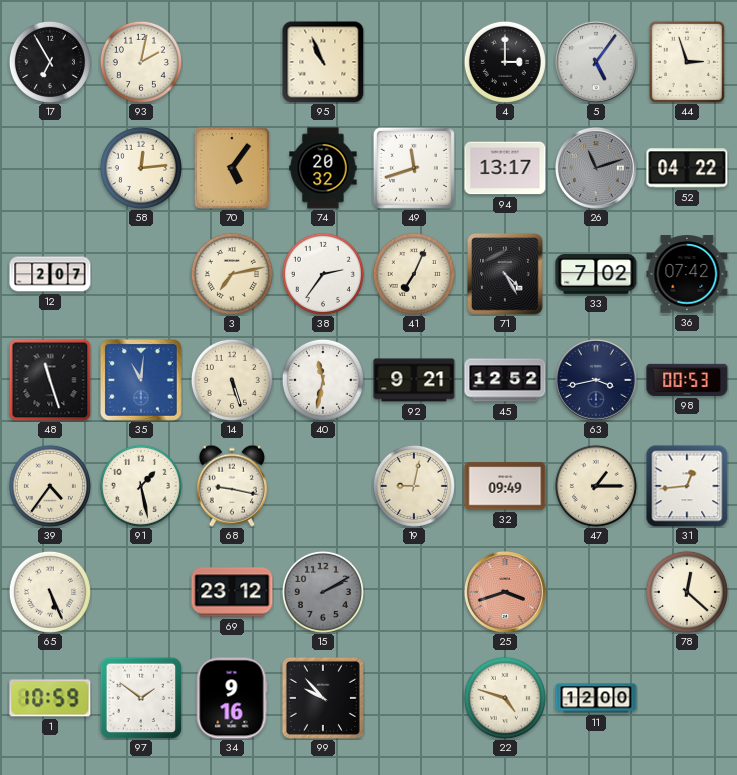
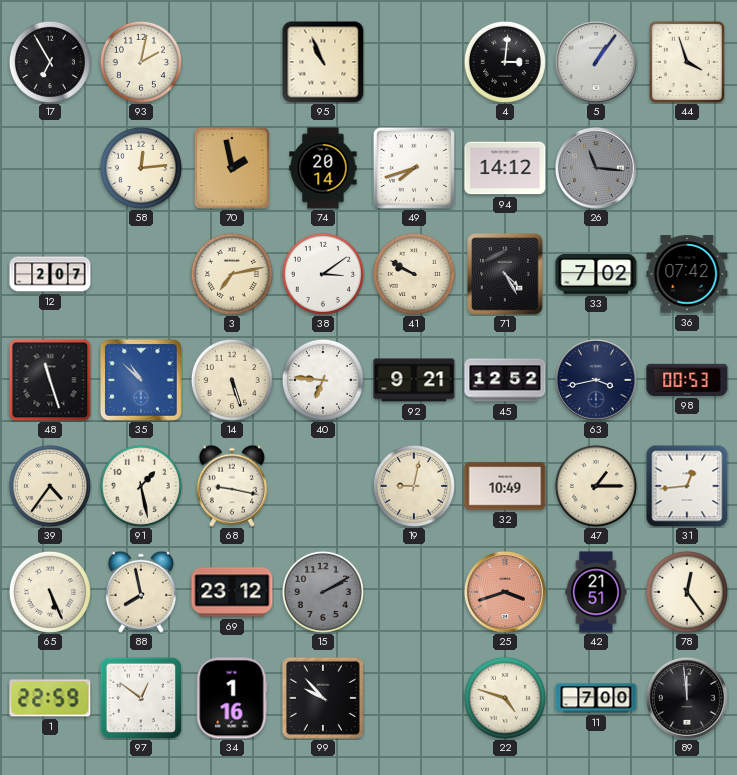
4: 3:00 -> 3:01 (505, 62)
5: 5:06 -> 1:06 (596, 62)
44: 2:57 -> 3:57 (687, 62)
70: 5:06 -> 1:58 (232, 168)
74: 20:32 -> 20:14 (323, 168)
49: 11:42 -> 7:42 (414, 168)
94: 13:17 -> 14:12 (505, 168)
26: 11:12 -> 11:16 (596, 168)
52: 04:22 -> none (687, 168)
38: 2:36 -> 3:09 (323, 274)
41: 7:04 -> 9:50 (414, 274)
35: 11:01 -> 10:52 (142, 381)
40: 11:32 -> 6:46 (323, 380)
32: 09:49 -> 10:49 (505, 486)
88: none -> 7:58 (141, 592)
42: none -> 21:51 (596, 592)
78: 12:22 -> 12:24 (687, 592)
1: 10:59 -> 22:59 (50, 698)
97: 1:51 -> 12:51 (141, 698)
34: 9:16 -> 1:16 (232, 698)
11: 12:00 -> 7:00 (596, 698)
89: none -> 11:59 (687, 698)
